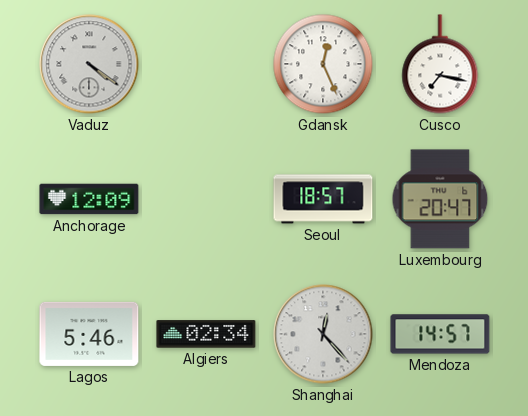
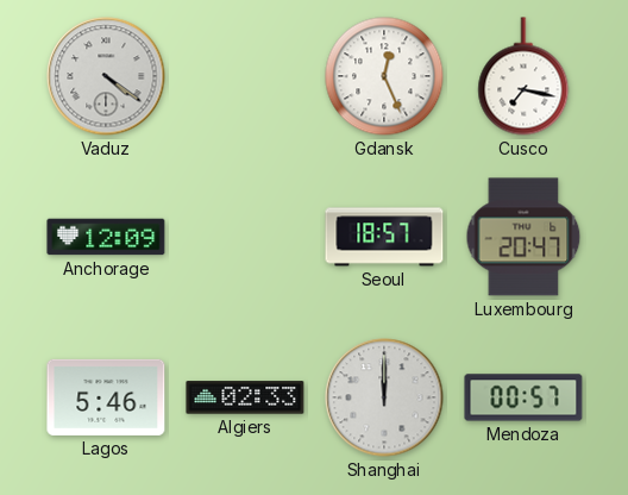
Algiers: 02:34 -> 02:33 (245, 397)
Shanghai: 12:23 -> 12:00 (384, 397)
Mendoza: 14:57 -> 00:57 (523, 397)
